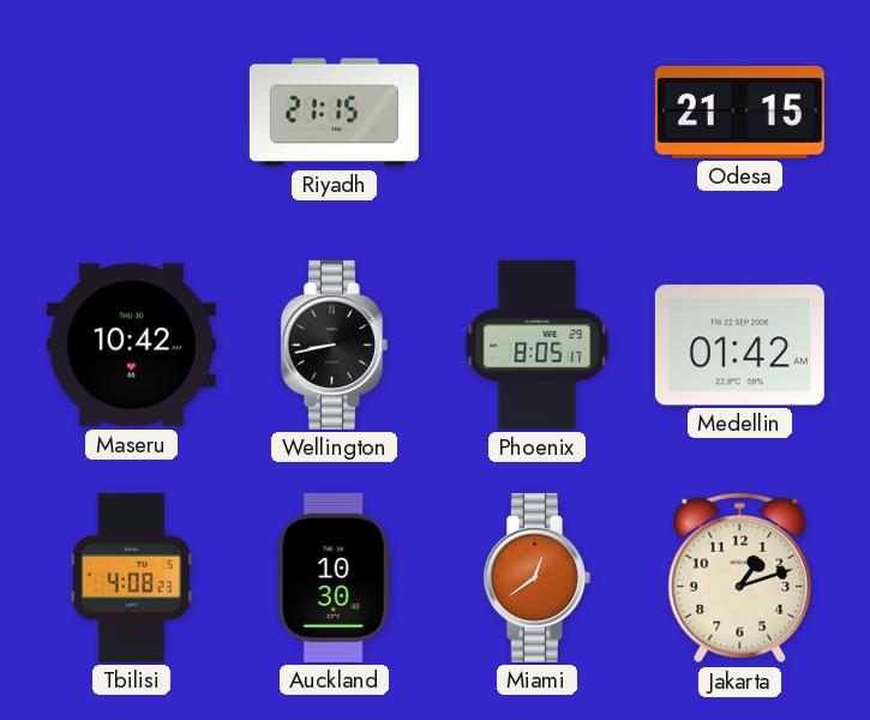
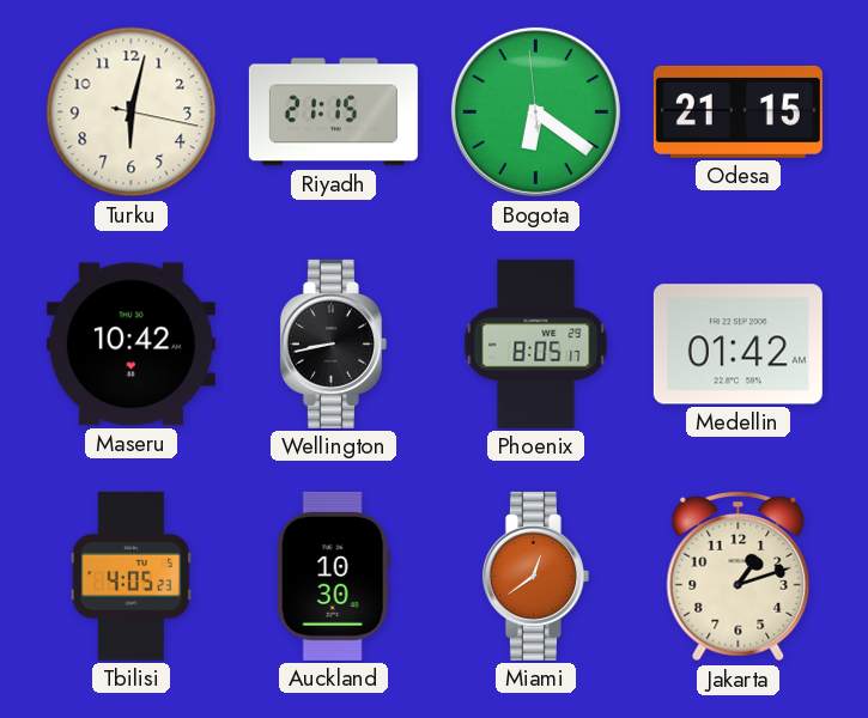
Turku: none -> 6:02 (132, 112)
Bogota: none -> 6:20 (535, 111)
Tbilisi: 4:08 -> 4:05 (132, 576)
